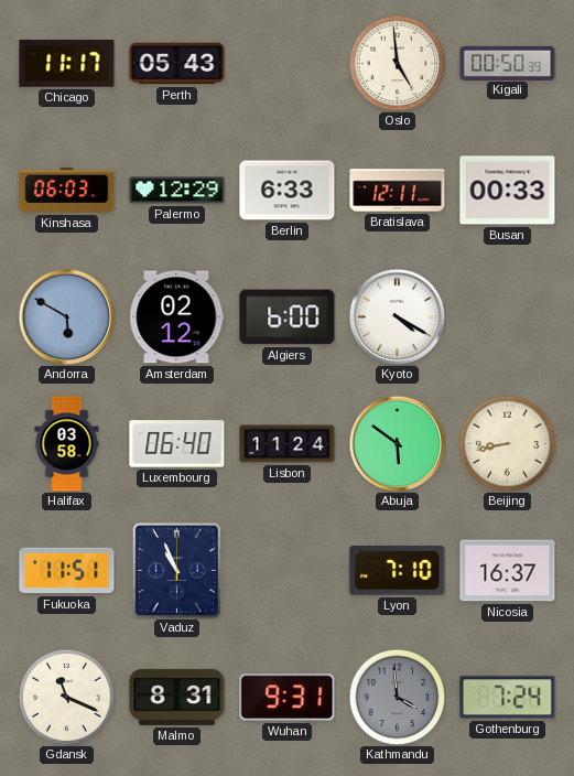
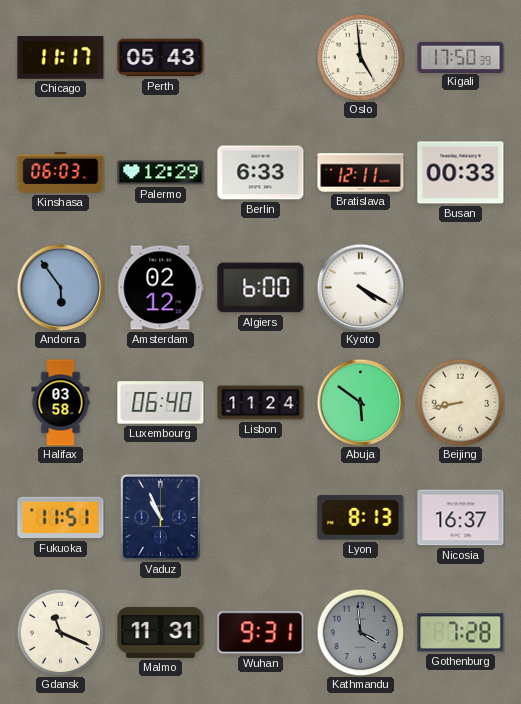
Kigali: 00:50 -> 17:50 (461, 57)
Andorra: 5:50 -> 5:54 (60, 287)
Lyon: 7:10 -> 8:13 (361, 518)
Malmo: 8:31 -> 11:31 (161, 632)
Gothenburg: 7:24 -> 7:28 (461, 633)
